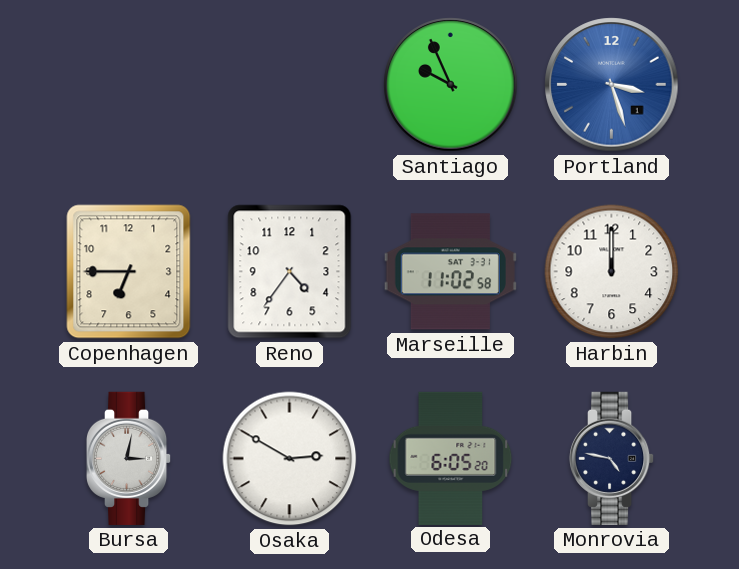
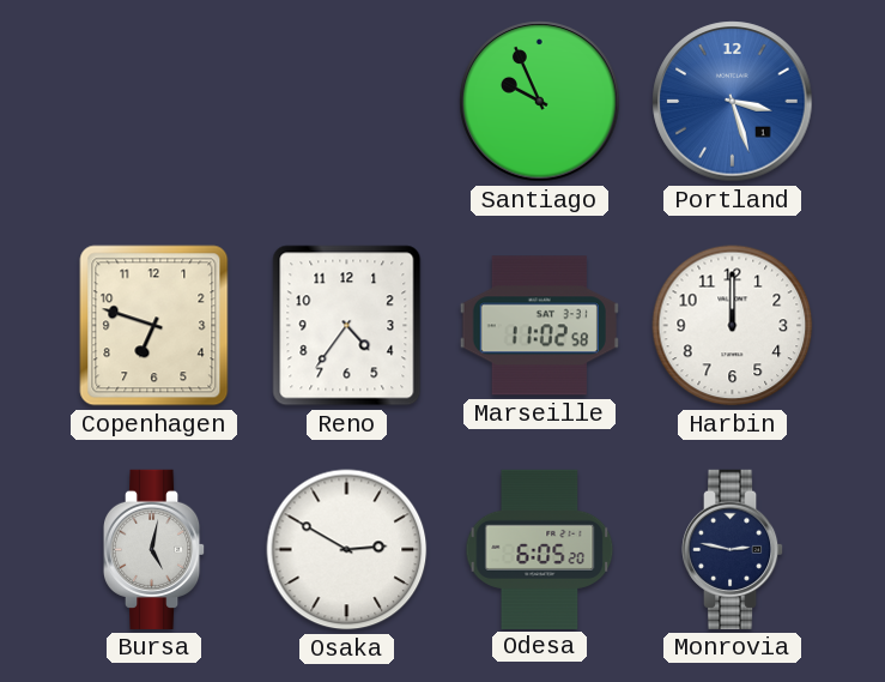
Copenhagen: 6:45 -> 6:48 (154, 326)
Bursa: 3:02 -> 5:02 (154, 549)
Monrovia: 4:47 -> 2:47 (733, 549)
